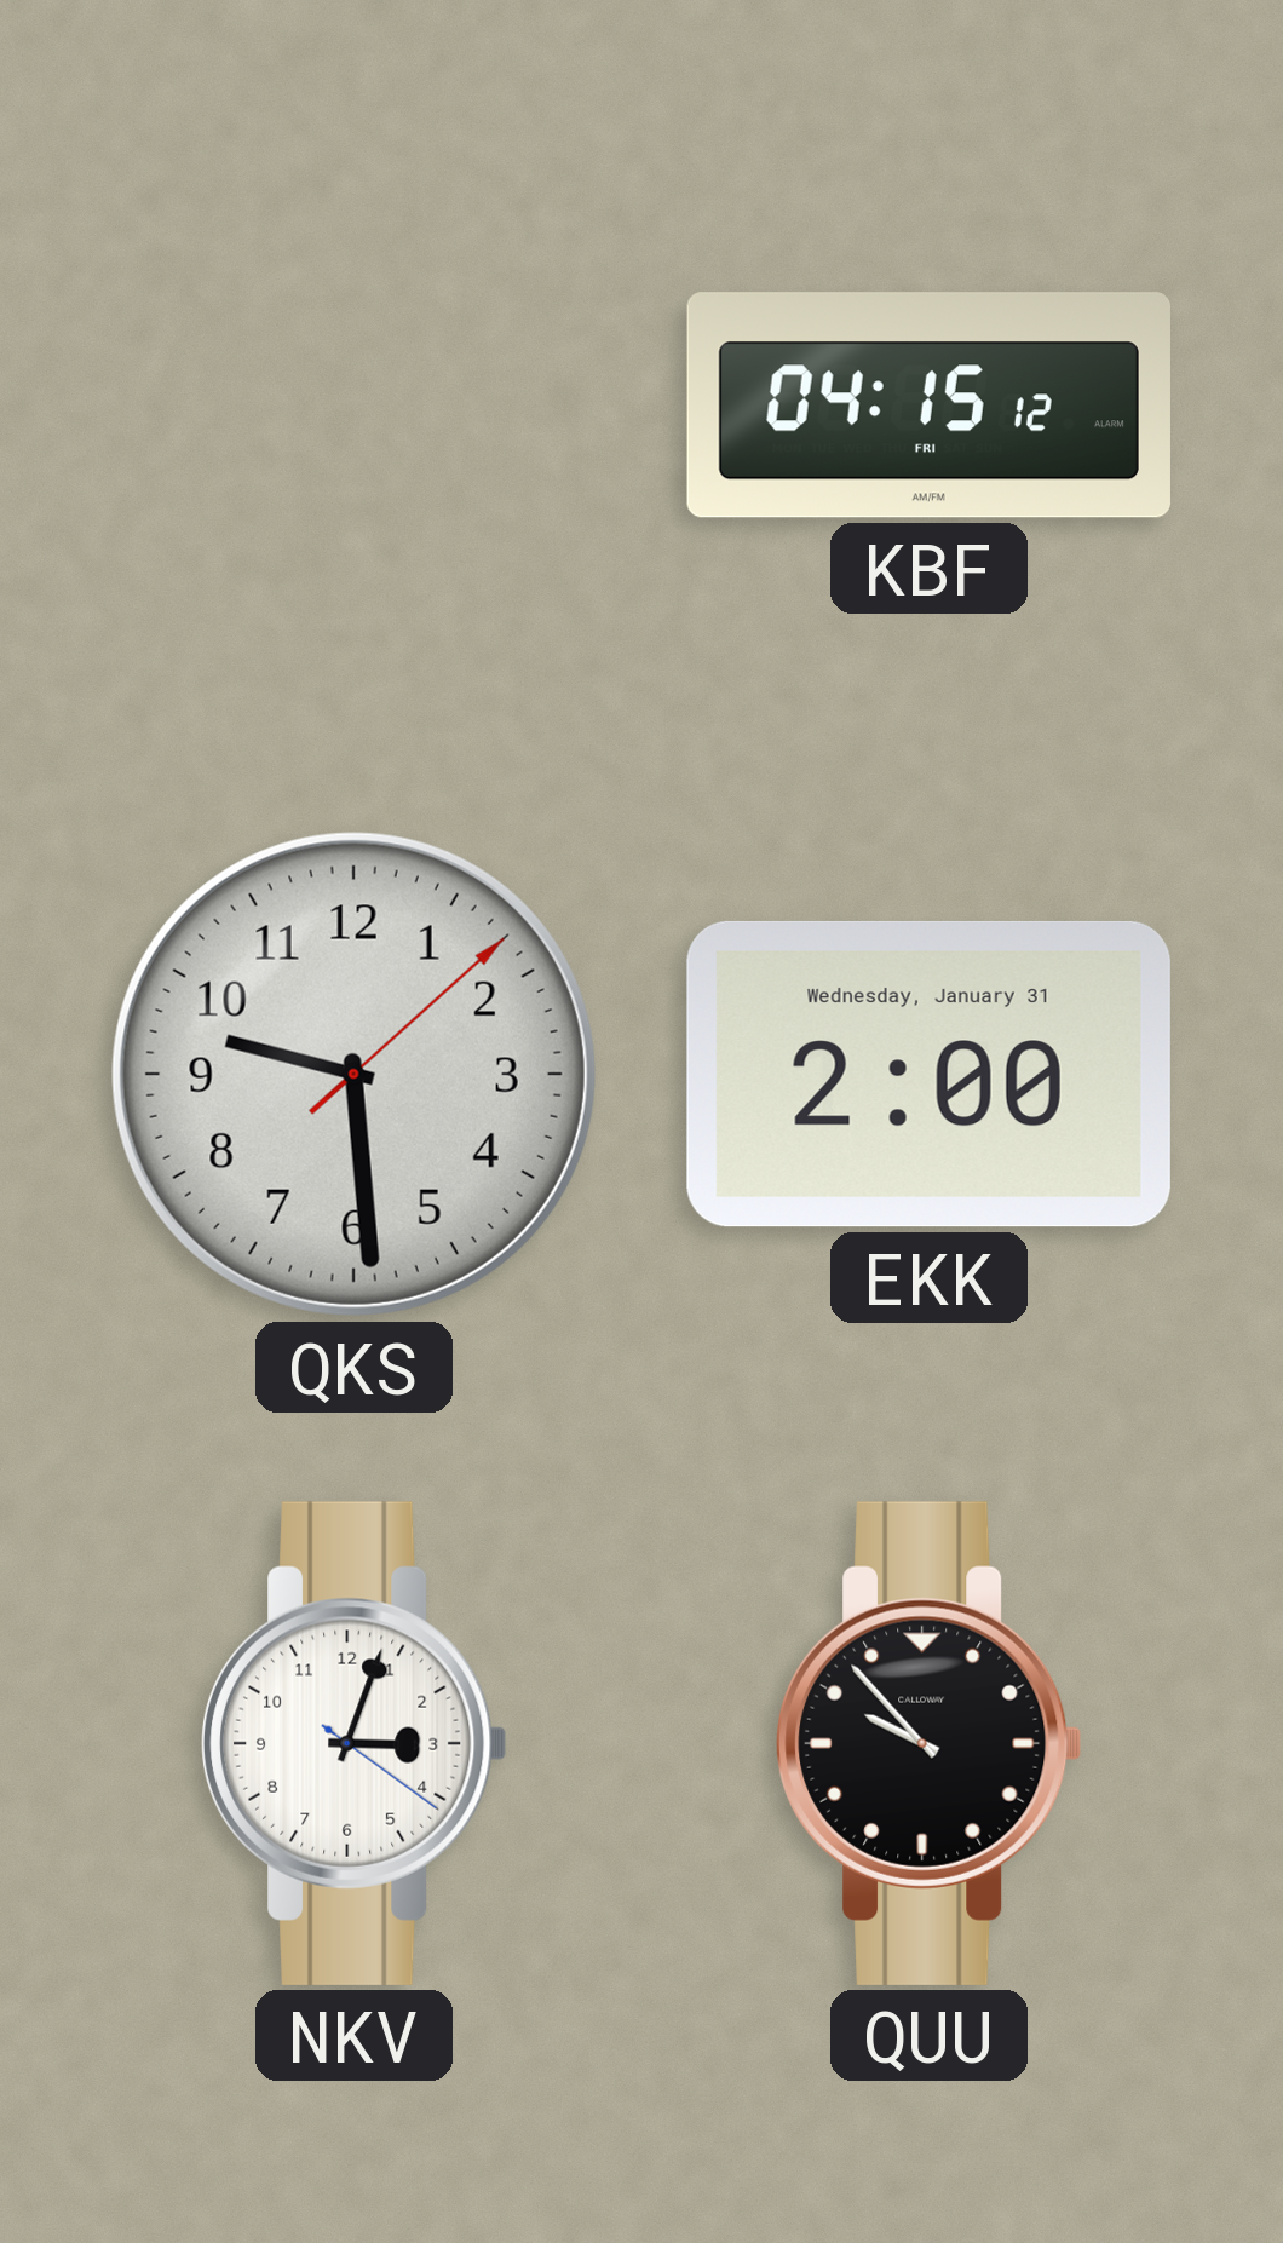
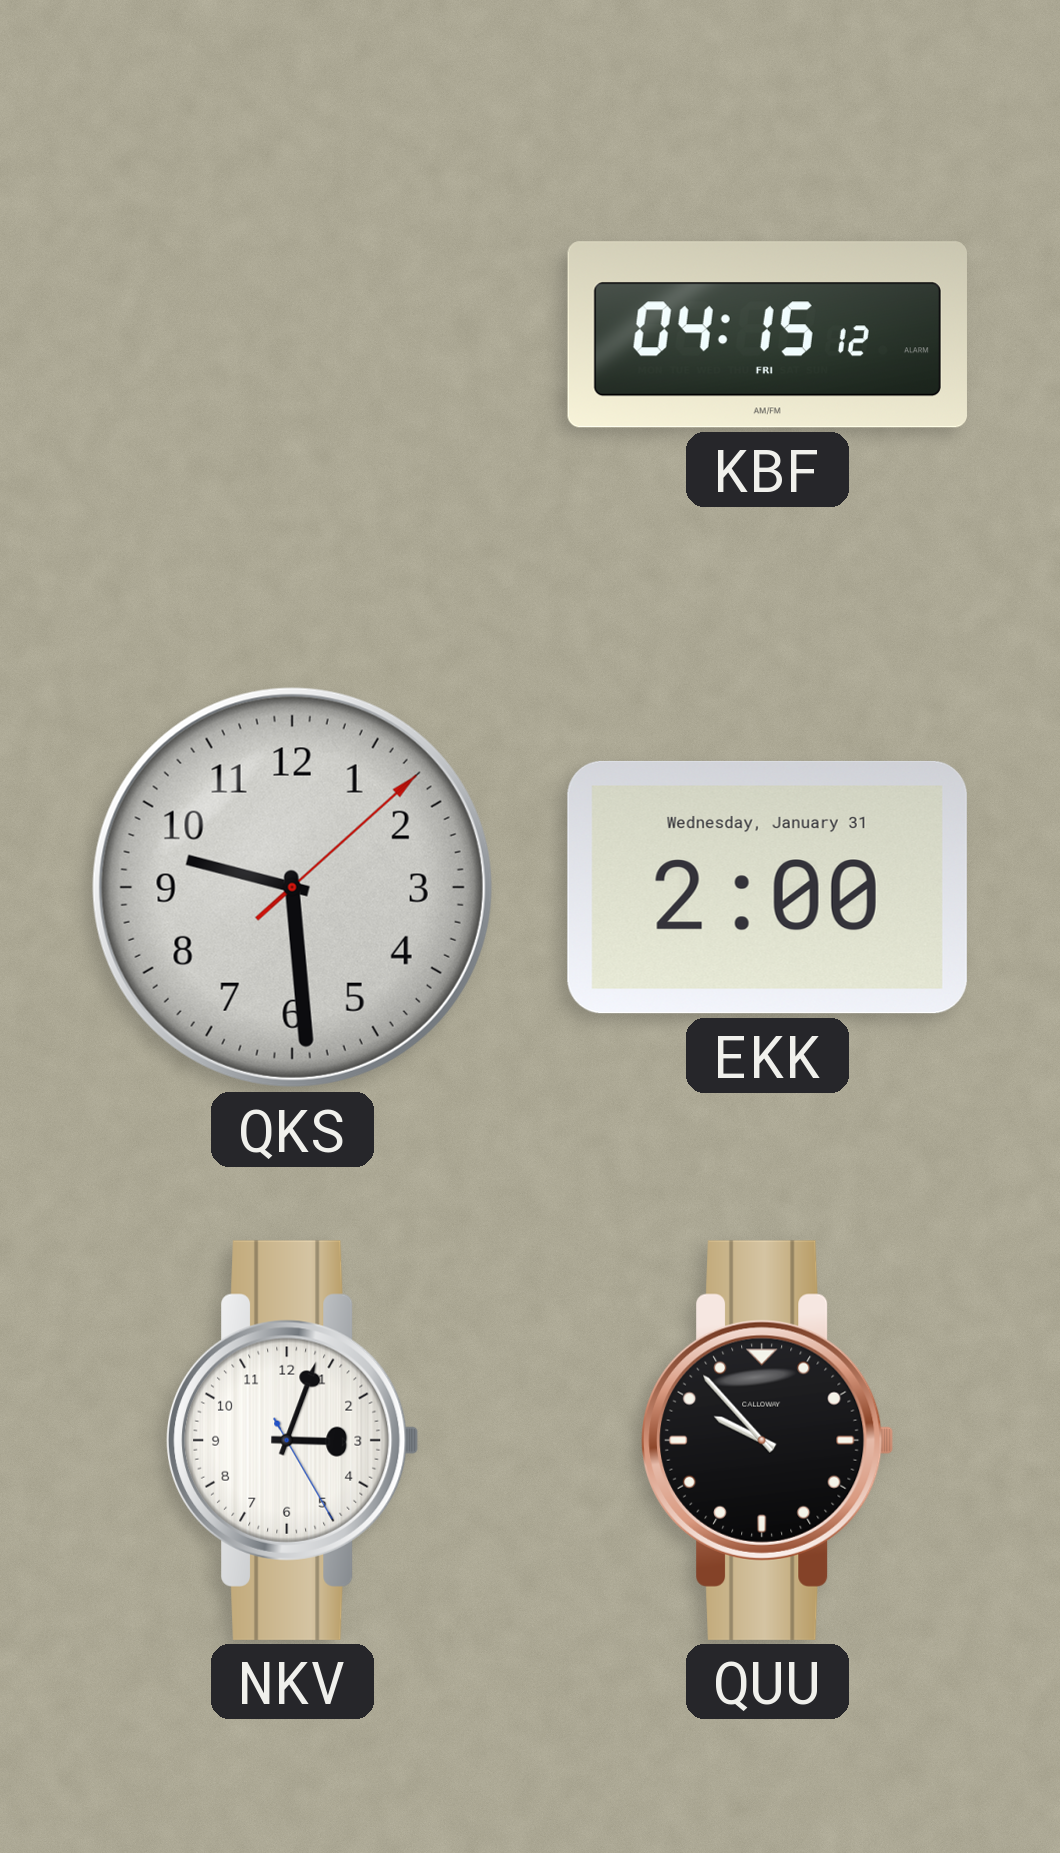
NKV: 3:03:21 -> 3:03:25 (293, 1440)
